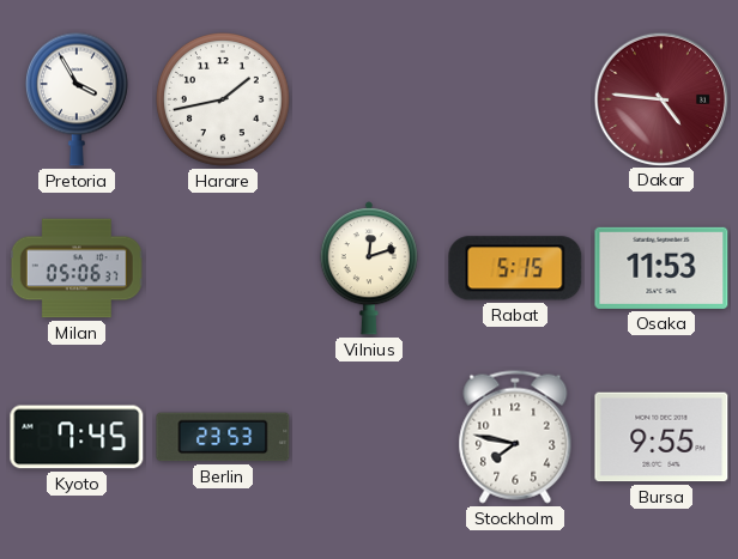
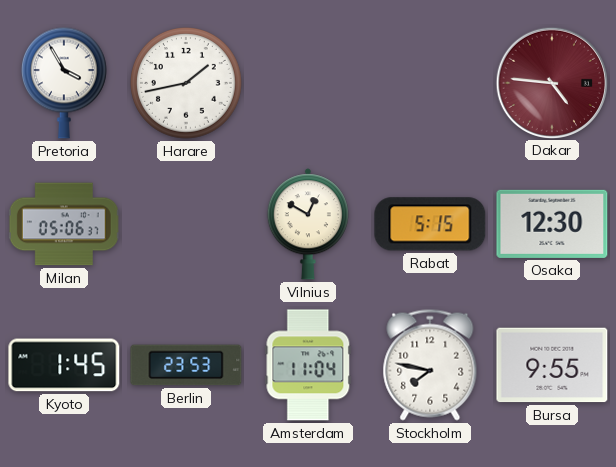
Vilnius: 12:12 -> 12:50 (308, 224)
Osaka: 11:53 -> 12:30 (552, 224)
Kyoto: 7:45 -> 1:45 (64, 365)
Amsterdam: none -> 11:04 (308, 365)
